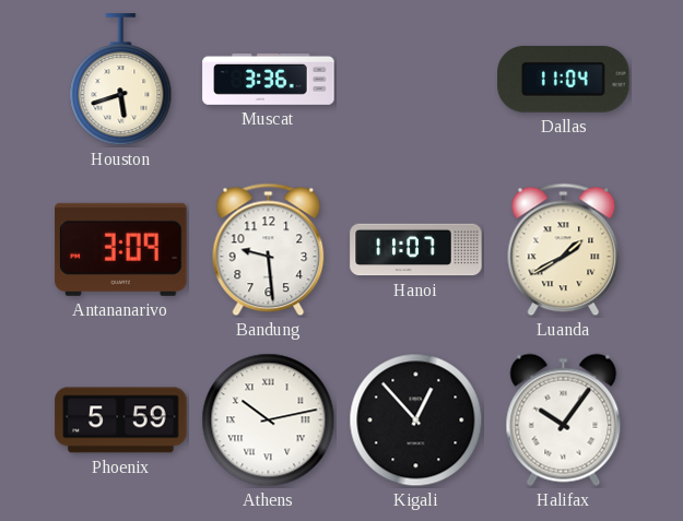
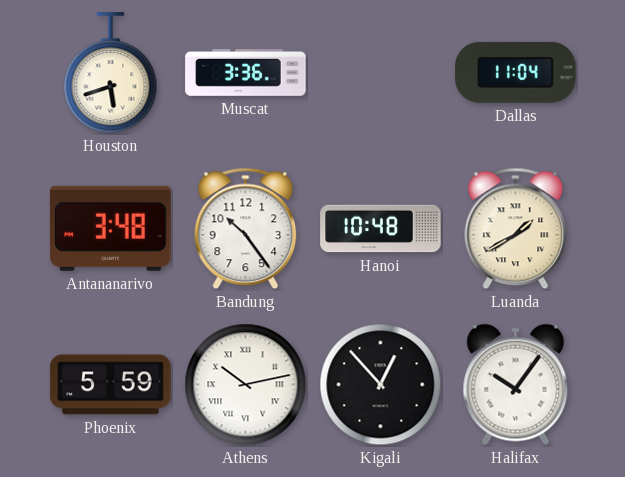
Antananarivo: 3:09 -> 3:48 (111, 228)
Bandung: 9:29 -> 10:24 (246, 229)
Hanoi: 11:07 -> 10:48 (381, 229)
